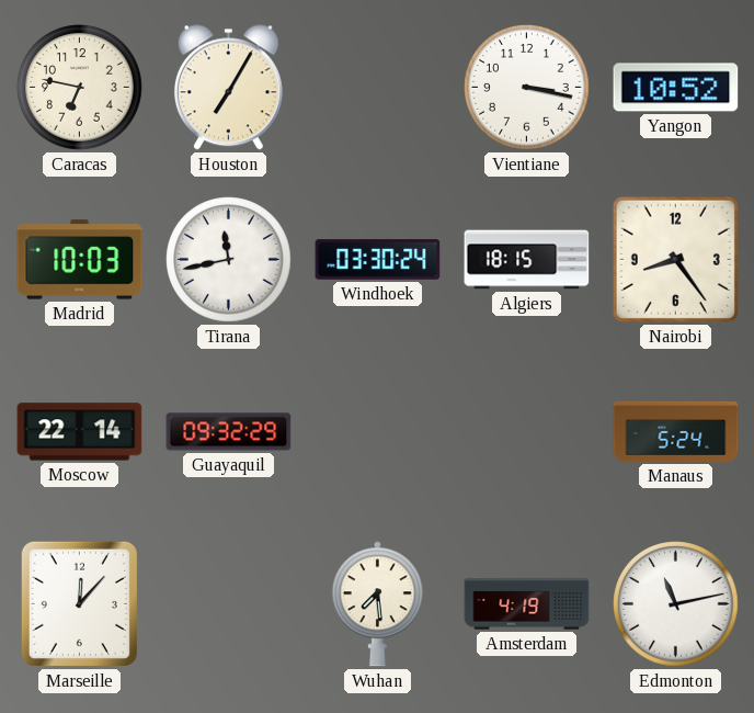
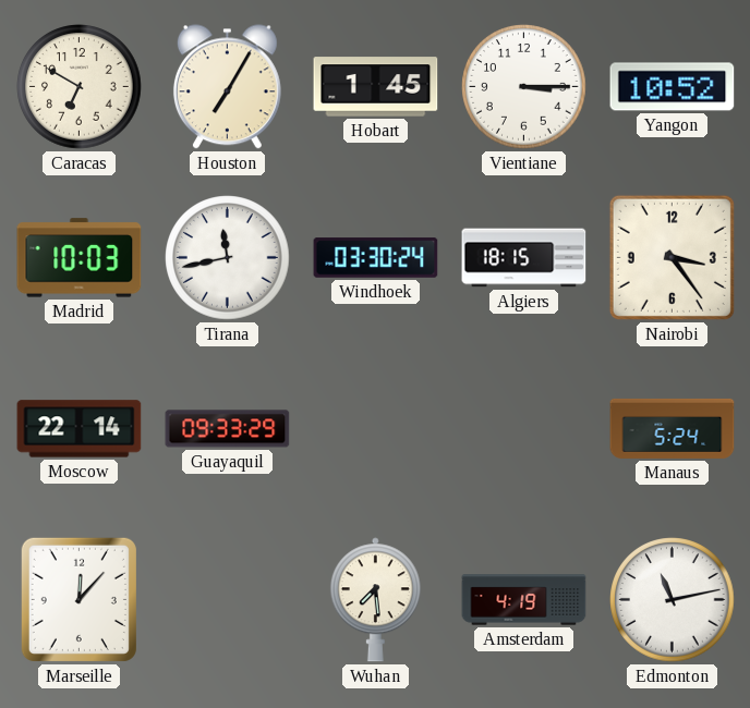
Caracas: 6:47 -> 6:50 (80, 87)
Hobart: none -> 1:45 (376, 87)
Vientiane: 3:17 -> 3:15 (524, 87)
Nairobi: 8:24 -> 3:24 (672, 257)
Guayaquil: 09:32 -> 09:33 (228, 429)
